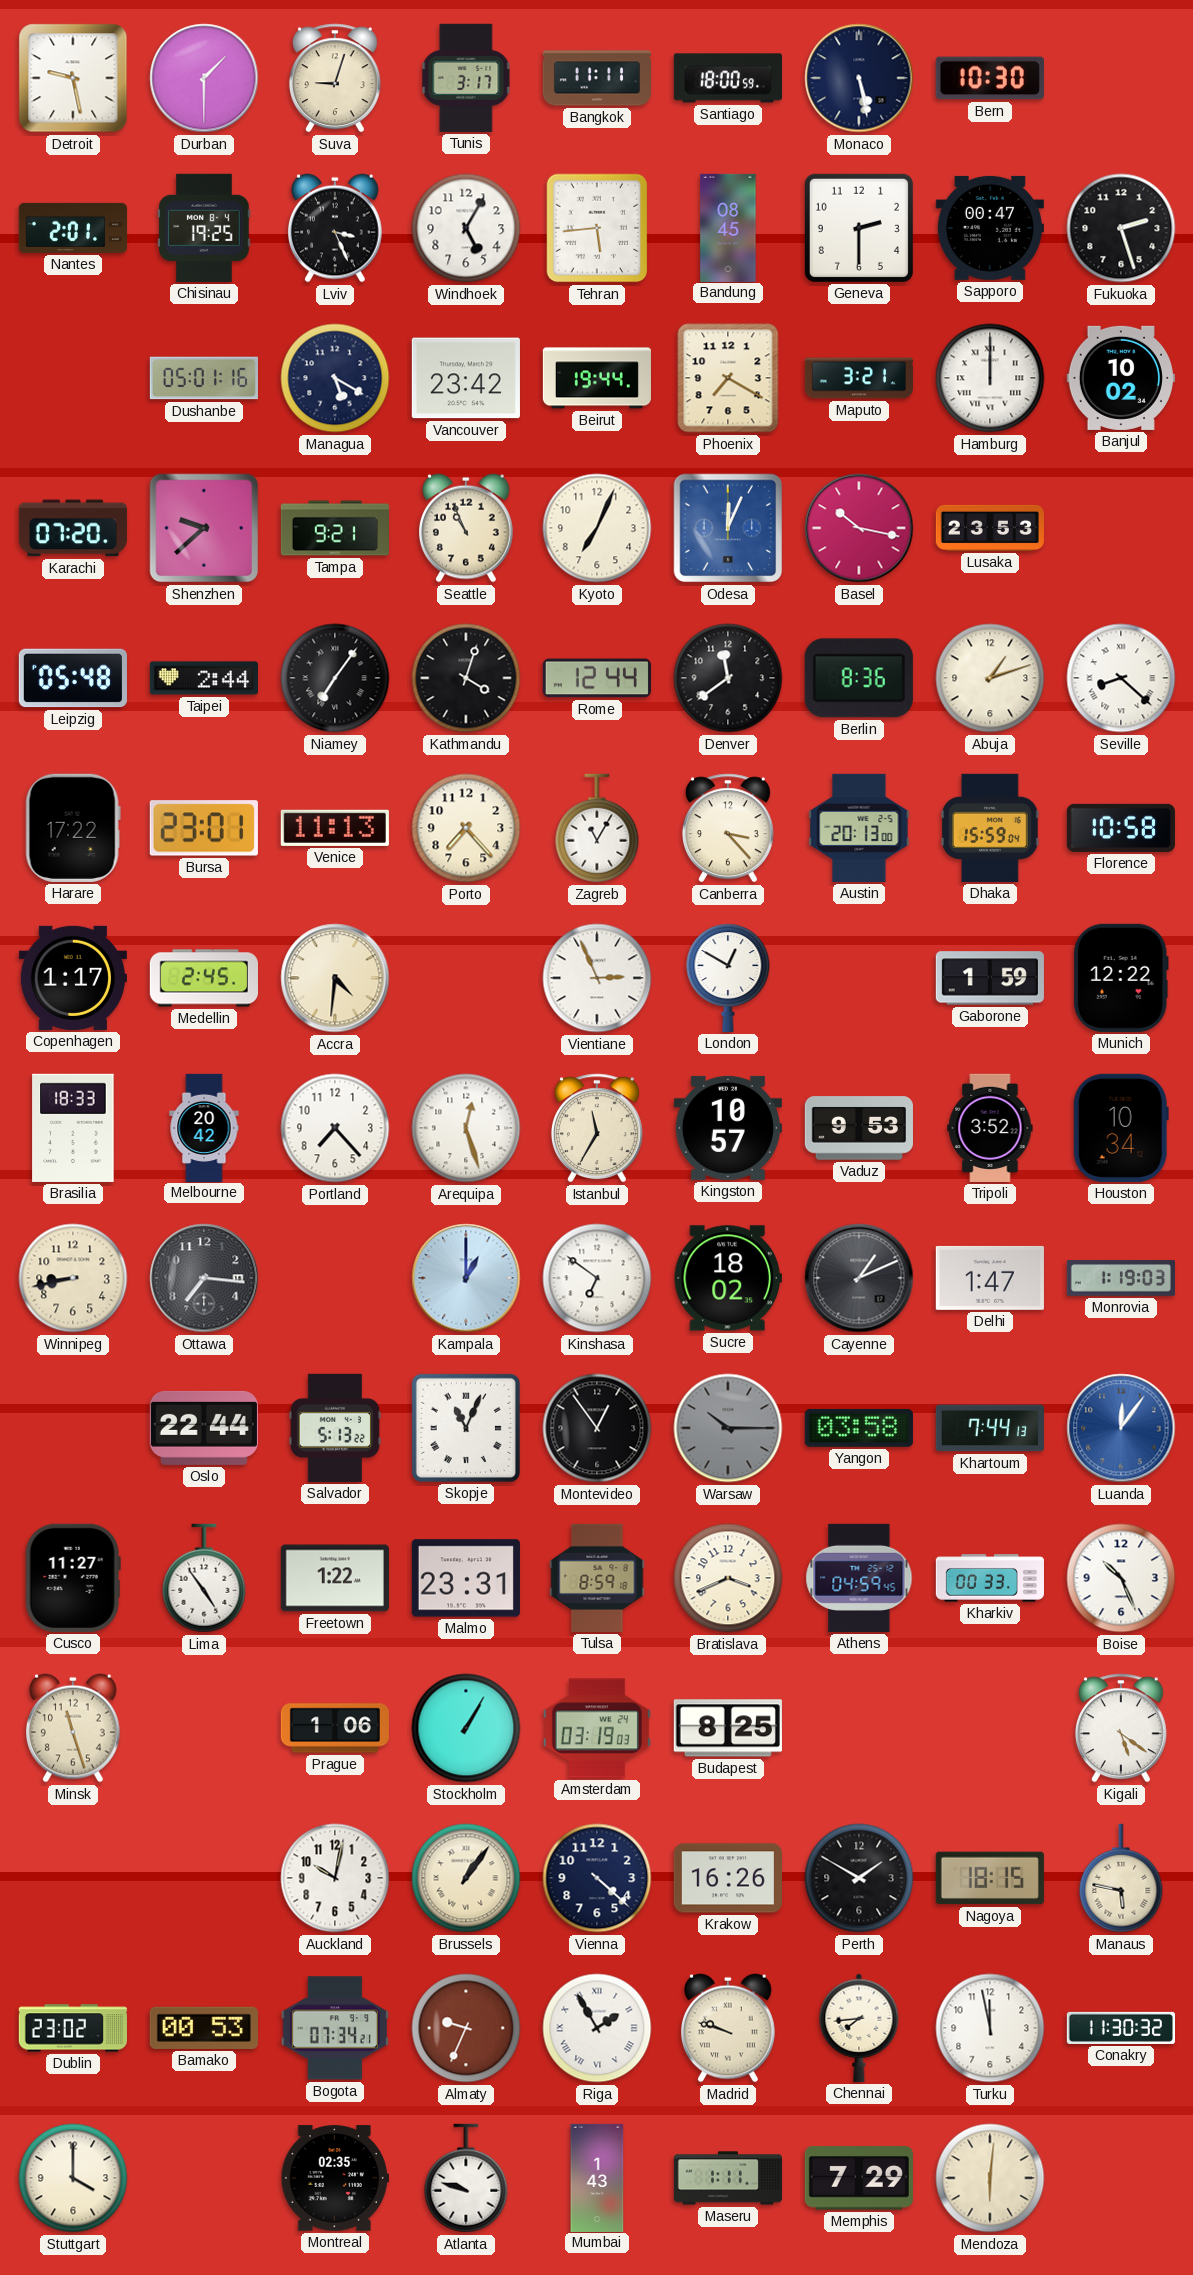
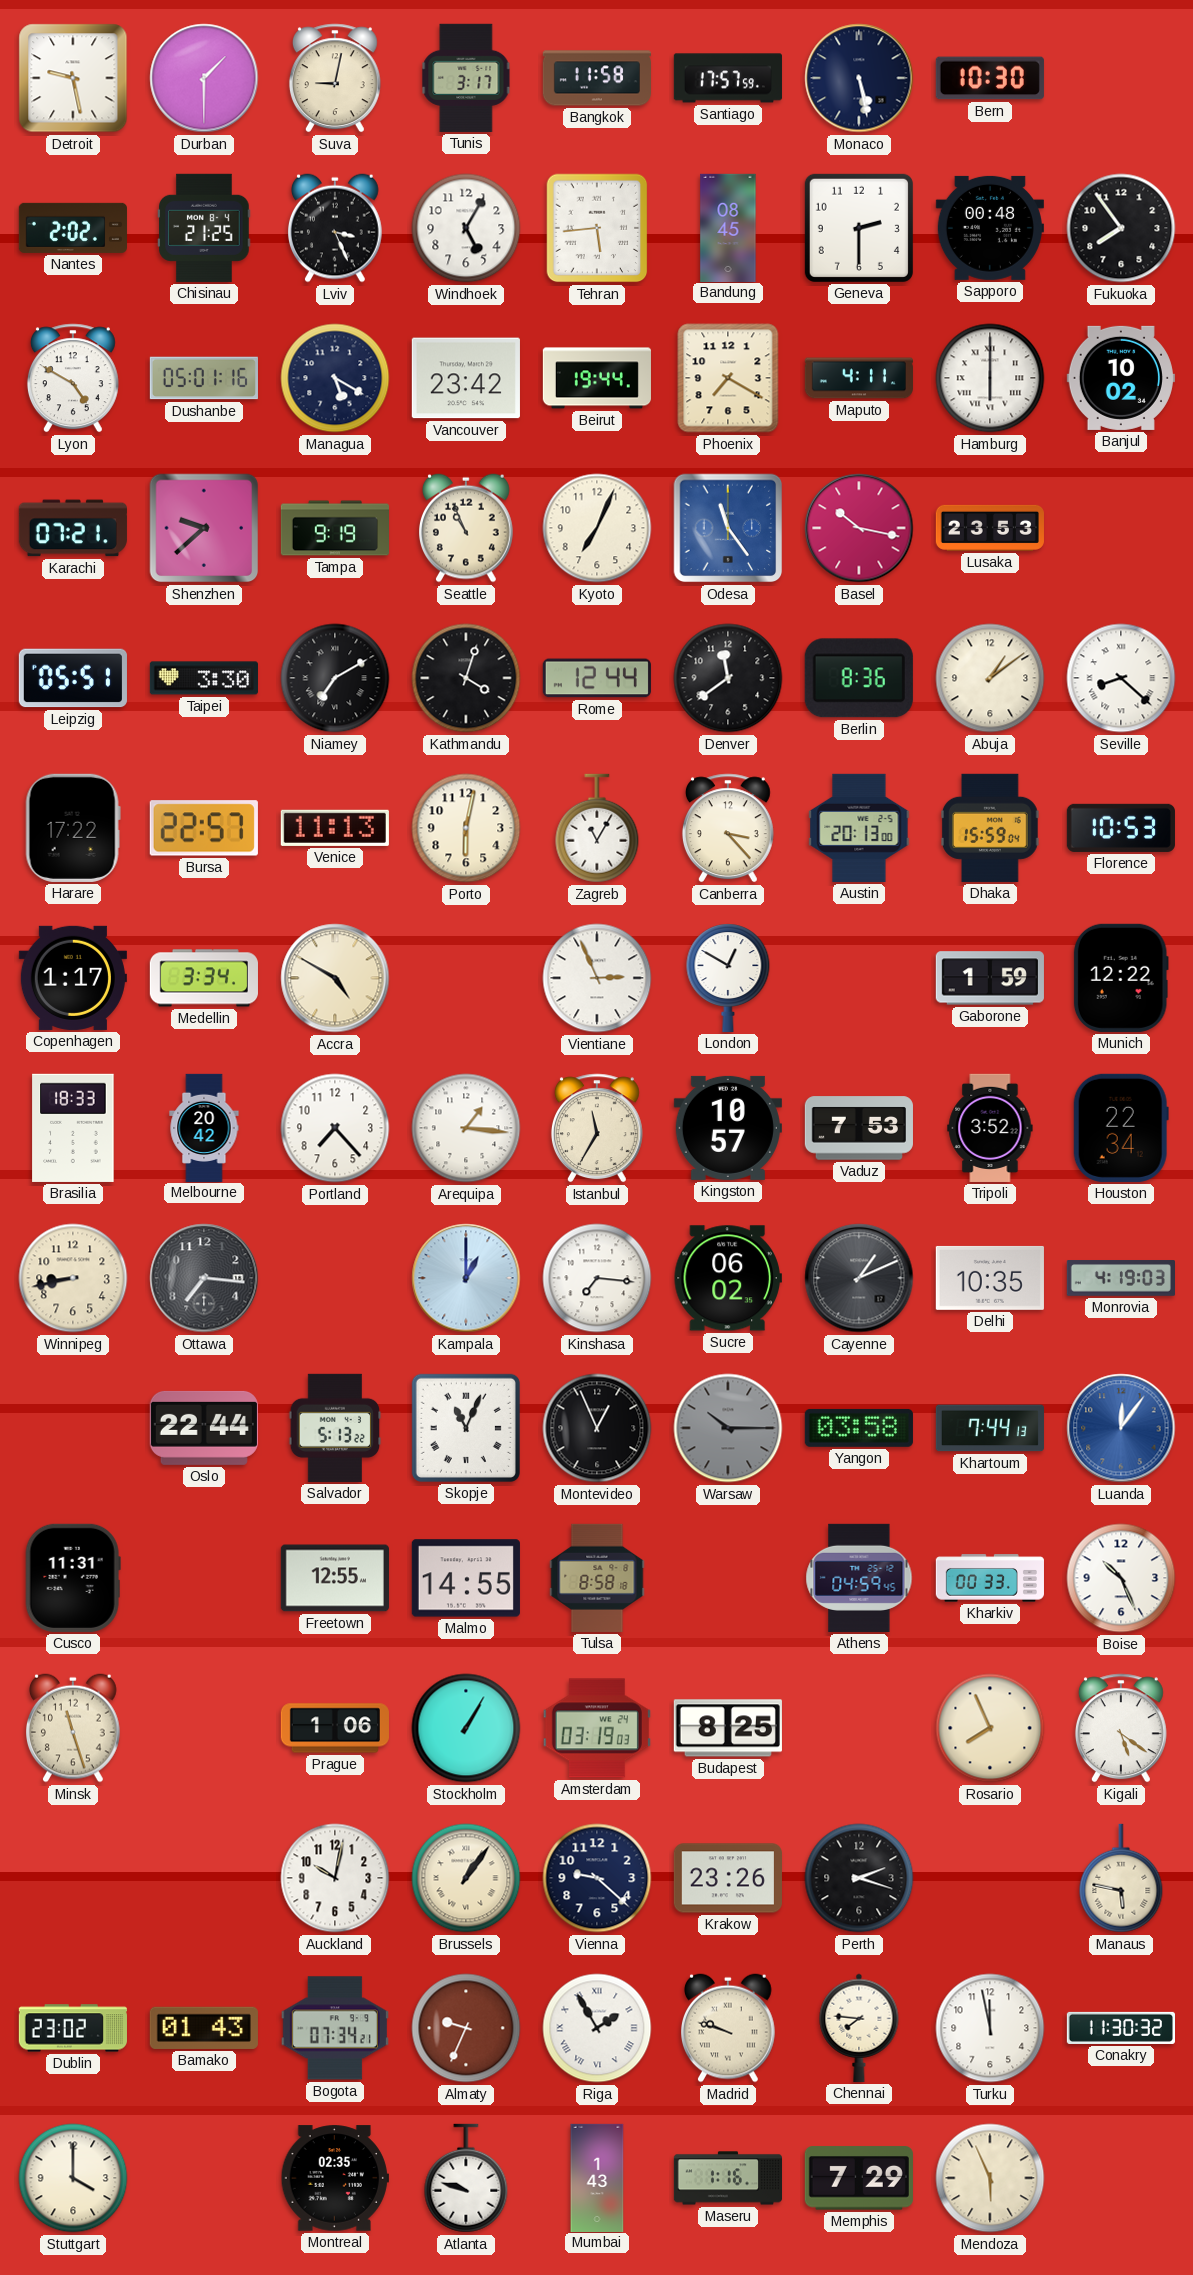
Suva: 9:03 -> 9:02 (335, 78)
Bangkok: 11:11 -> 11:58 (597, 78)
Santiago: 18:00 -> 17:57 (728, 78)
Nantes: 2:01 -> 2:02 (73, 228)
Chisinau: 19:25 -> 21:25 (204, 228)
Sapporo: 00:47 -> 00:48 (990, 228)
Fukuoka: 2:27 -> 7:54 (1121, 228)
Lyon: none -> 4:50 (73, 378)
Maputo: 3:21 -> 4:11 (859, 378)
Hamburg: 12:00 -> 6:00 (990, 378)
Karachi: 07:20 -> 07:21 (73, 528)
Tampa: 9:21 -> 9:19 (334, 528)
Odesa: 12:04 -> 11:24 (728, 528)
Leipzig: 05:48 -> 05:51 (73, 678)
Taipei: 2:44 -> 3:30 (204, 678)
Niamey: 7:06 -> 7:10 (335, 678)
Abuja: 1:12 -> 1:09 (990, 678)
Bursa: 23:01 -> 22:57 (204, 828)
Porto: 7:23 -> 6:02 (466, 828)
Florence: 10:58 -> 10:53 (1121, 828)
Medellin: 2:45 -> 3:34 (204, 978)
Accra: 4:31 -> 4:50 (335, 978)
Arequipa: 12:27 -> 1:16 (466, 1128)
Vaduz: 9:53 -> 7:53 (859, 1128)
Houston: 10:34 -> 22:34 (1121, 1128)
Kinshasa: 6:51 -> 7:16 (597, 1278)
Sucre: 18:02 -> 06:02 (728, 1278)
Delhi: 1:47 -> 10:35 (990, 1278)
Monrovia: 1:19 -> 4:19 (1120, 1278)
Montevideo: 12:54 -> 12:56 (597, 1428)
Cusco: 11:27 -> 11:31 (73, 1578)
Lima: 4:54 -> none (204, 1578)
Freetown: 1:22 -> 12:55 (335, 1578)
Malmo: 23:31 -> 14:55 (466, 1578)
Tulsa: 8:59 -> 8:58 (597, 1578)
Bratislava: 3:41 -> none (728, 1578)
Rosario: none -> 7:56 (990, 1728)
Vienna: 4:22 -> 9:22 (597, 1878)
Krakow: 16:26 -> 23:26 (728, 1878)
Perth: 1:50 -> 2:18 (859, 1878)
Nagoya: 18:15 -> none (990, 1878)
Bamako: 00:53 -> 01:43 (204, 2028)
Chennai: 7:44 -> 7:46 (859, 2028)
Maseru: 1:11 -> 1:16 (727, 2178)
Mendoza: 6:01 -> 5:56 (990, 2178)
